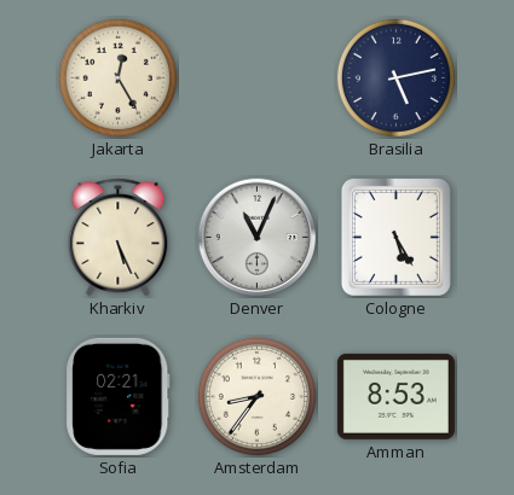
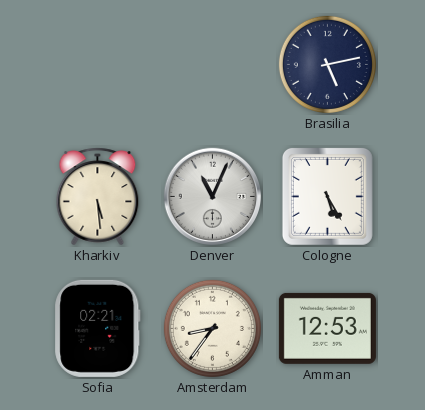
Jakarta: 12:25 -> none (117, 77)
Kharkiv: 5:26 -> 5:29 (98, 197)
Amman: 8:53 -> 12:53 (327, 328)
